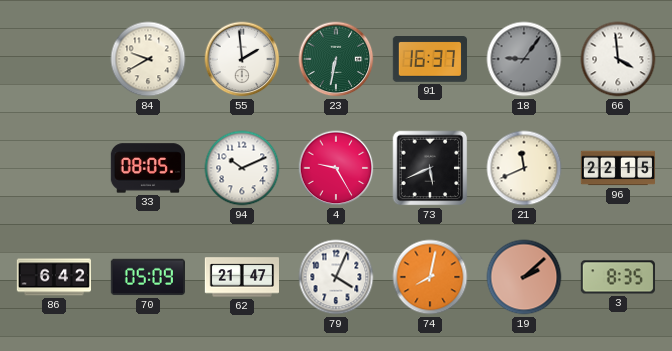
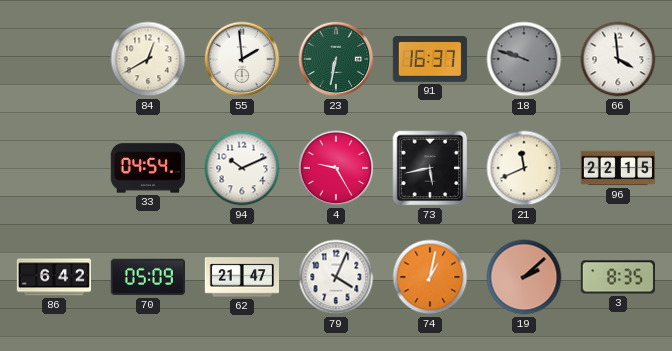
84: 9:40 -> 12:40 (148, 59)
18: 9:06 -> 9:48 (524, 59)
33: 08:05 -> 04:54 (147, 168)
73: 5:41 -> 5:43 (430, 168)
74: 8:02 -> 1:02 (430, 277)
